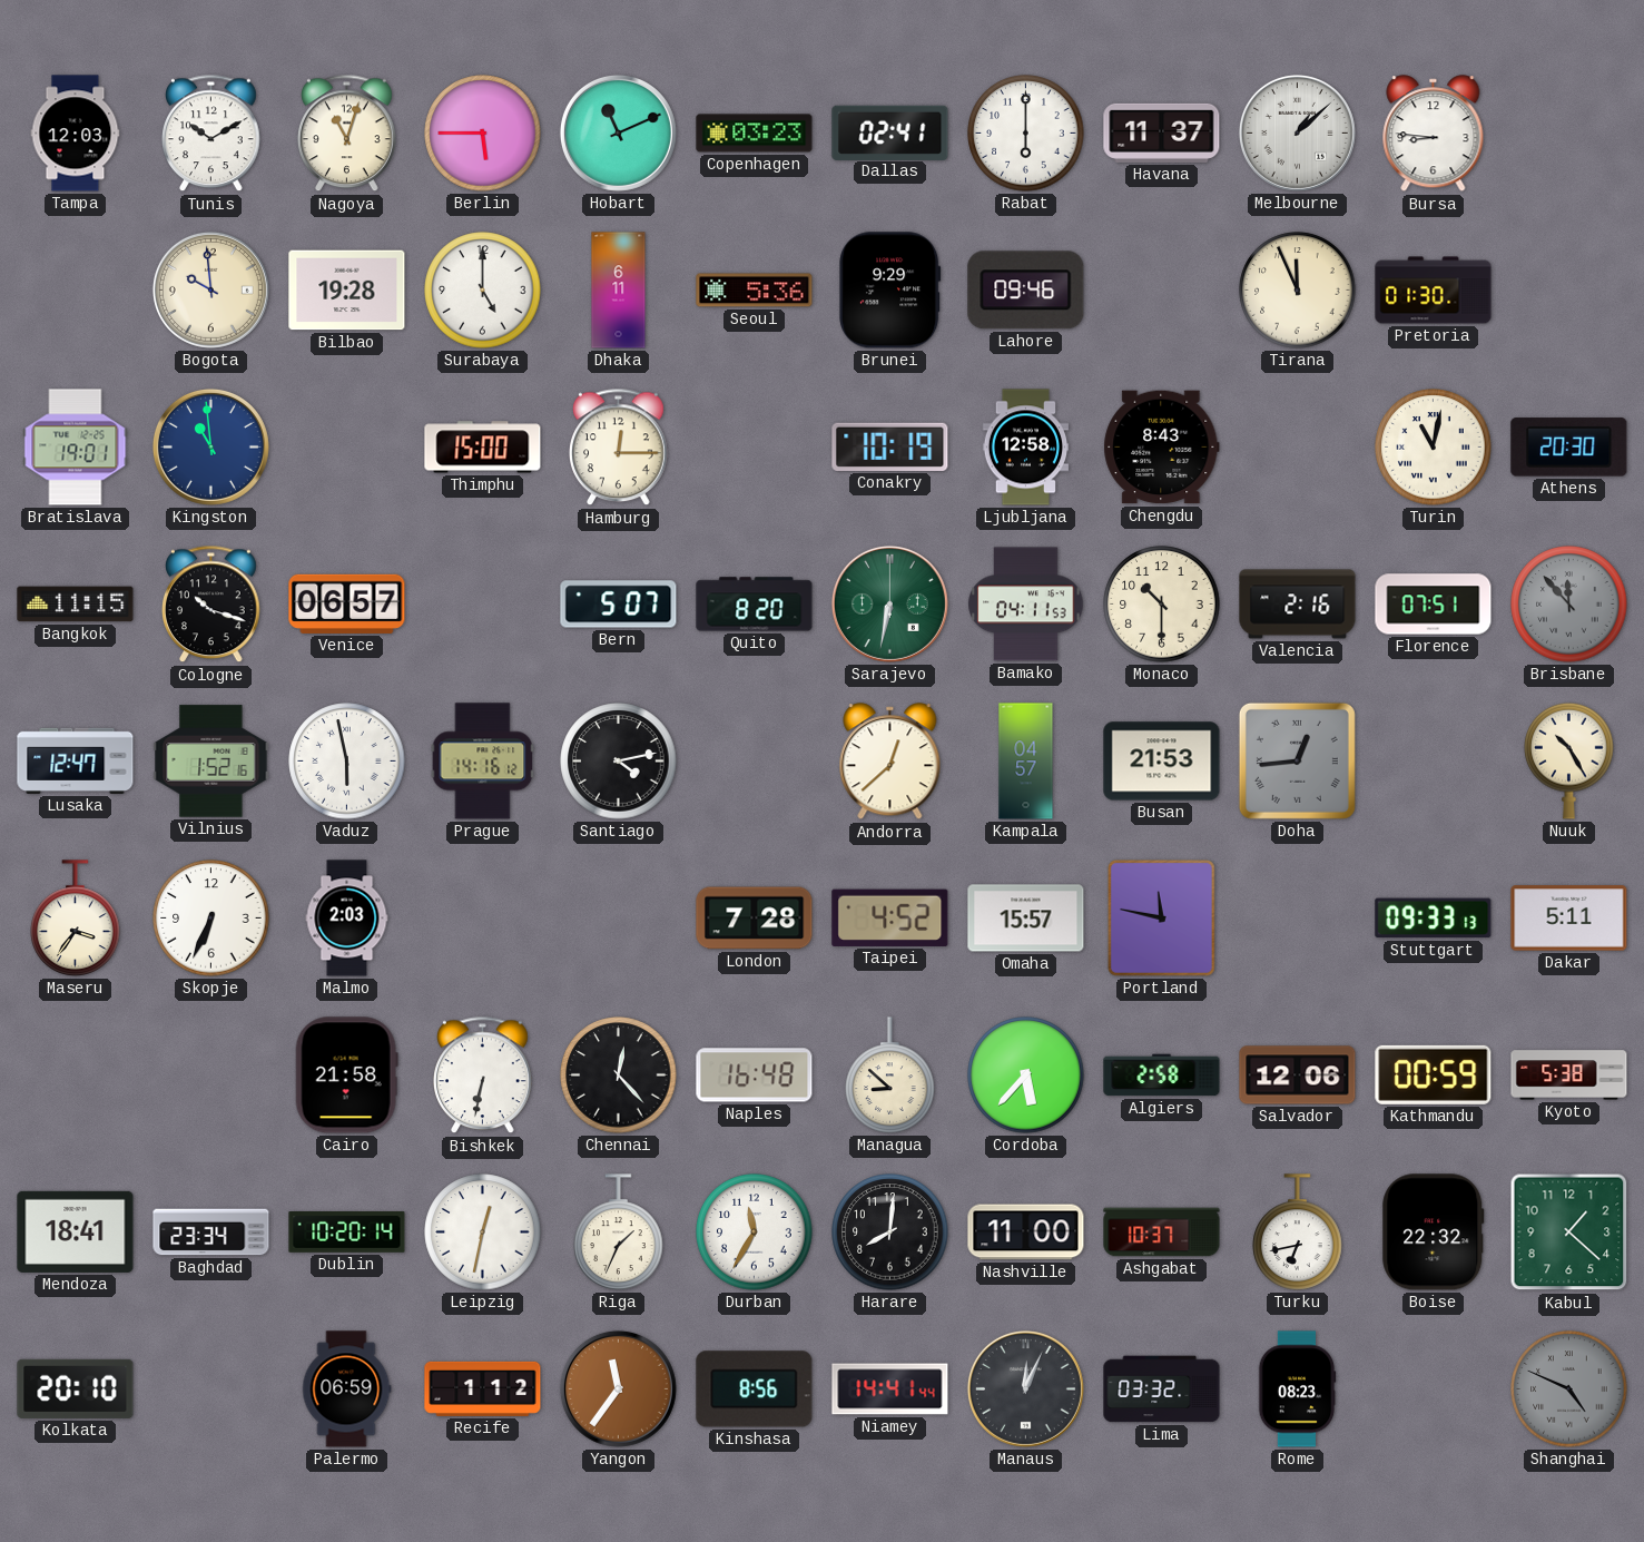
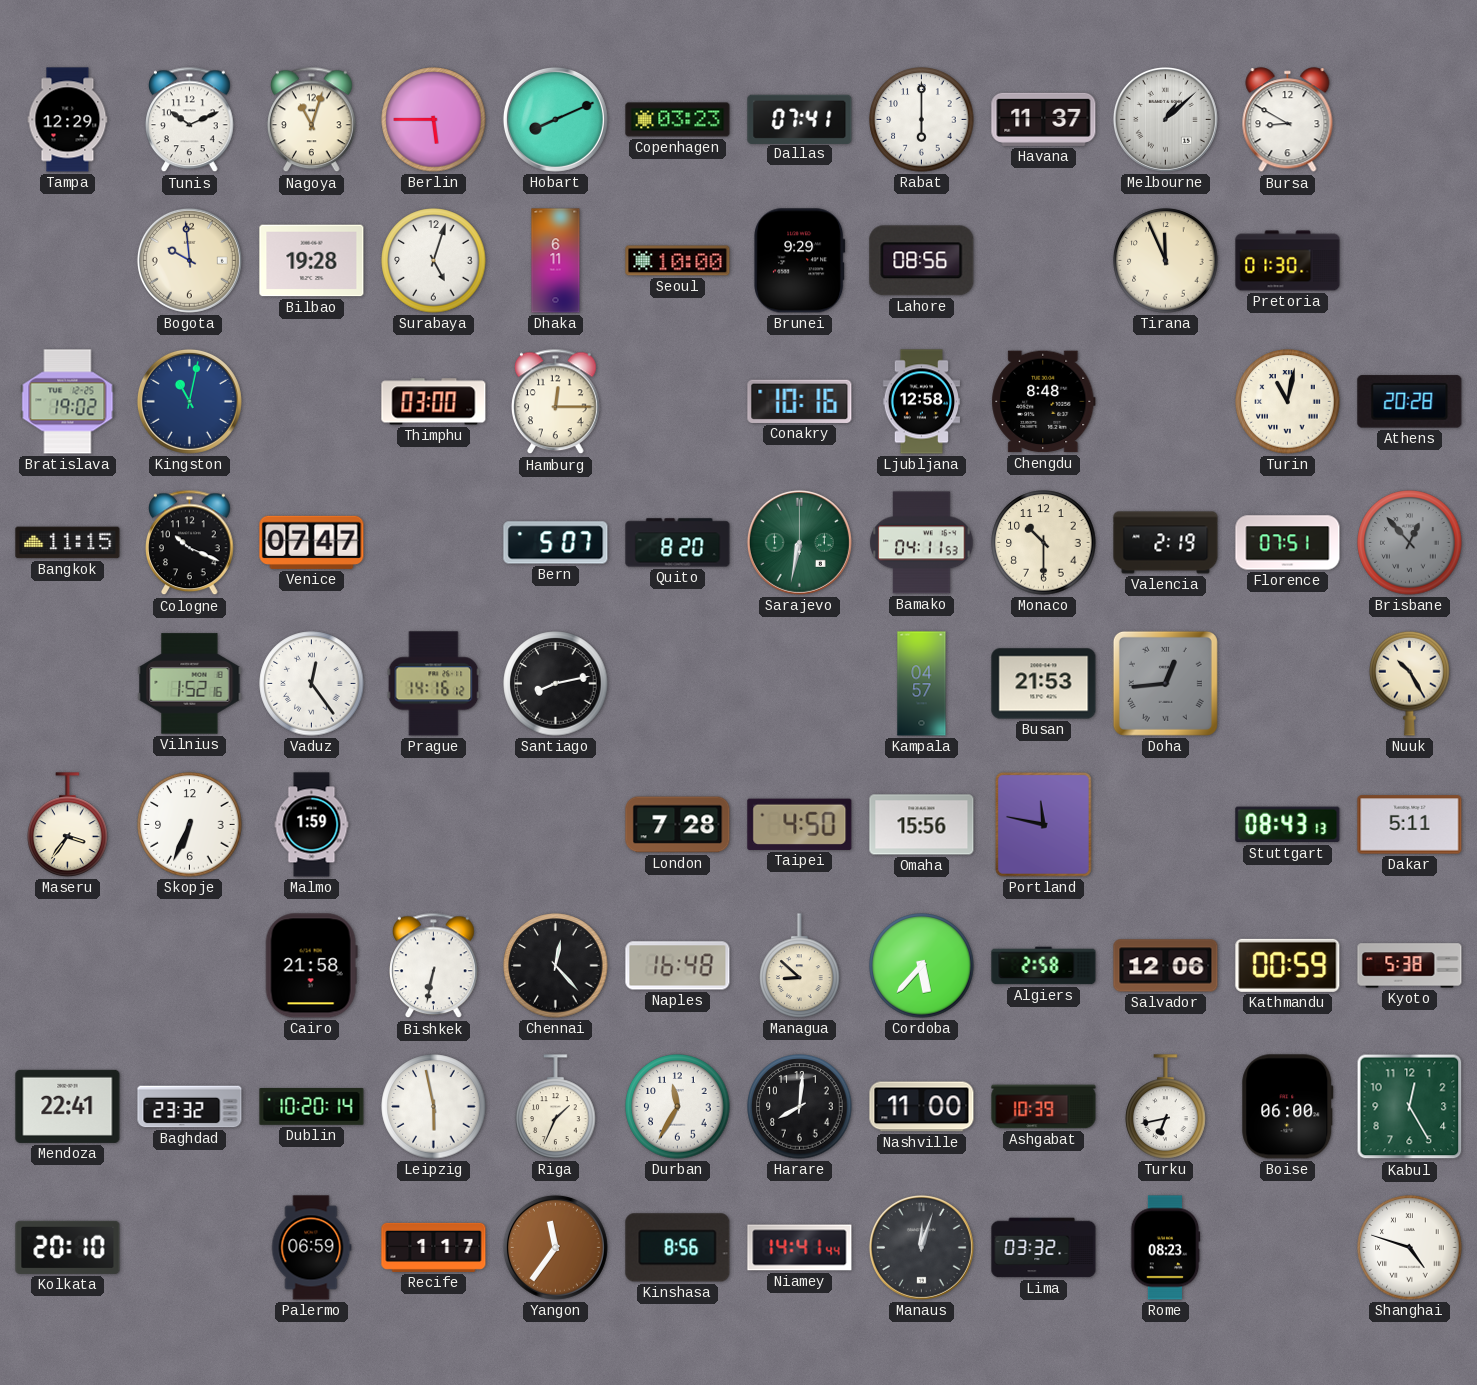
Tampa: 12:03 -> 12:29 (68, 120)
Tunis: 10:10 -> 10:11 (190, 120)
Hobart: 11:11 -> 8:11 (555, 119)
Dallas: 02:41 -> 07:41 (800, 119)
Bursa: 8:46 -> 8:50 (1288, 120)
Surabaya: 5:00 -> 5:03 (434, 261)
Seoul: 5:36 -> 10:00 (678, 261)
Lahore: 09:46 -> 08:56 (922, 261)
Bratislava: 19:01 -> 19:02 (68, 402)
Kingston: 10:59 -> 11:02 (189, 401)
Thimphu: 15:00 -> 03:00 (434, 402)
Conakry: 10:19 -> 10:16 (800, 401)
Chengdu: 8:43 -> 8:48 (1044, 402)
Athens: 20:30 -> 20:28 (1410, 402)
Cologne: 10:18 -> 10:19 (190, 543)
Venice: 06:57 -> 07:47 (312, 542)
Valencia: 2:16 -> 2:19 (1166, 543)
Brisbane: 11:53 -> 12:53 (1410, 543)
Lusaka: 12:47 -> none (76, 760)
Vaduz: 5:58 -> 12:24 (312, 684)
Santiago: 4:13 -> 8:13 (556, 684)
Andorra: 12:38 -> none (890, 762)
Malmo: 2:03 -> 1:59 (312, 825)
Taipei: 4:52 -> 4:50 (800, 824)
Omaha: 15:57 -> 15:56 (922, 825)
Stuttgart: 09:33 -> 08:43 (1288, 825)
Mendoza: 18:41 -> 22:41 (68, 1106)
Baghdad: 23:34 -> 23:32 (190, 1107)
Leipzig: 12:32 -> 5:58 (434, 1107)
Ashgabat: 10:37 -> 10:39 (1044, 1107)
Boise: 22:32 -> 06:00 (1288, 1107)
Kabul: 1:22 -> 12:25 (1410, 1107)
Recife: 1:12 -> 1:17 (434, 1247)
Manaus: 12:04 -> 12:03 (921, 1247)
Shanghai: 4:49 -> 4:48 (1410, 1248)
Shanghai dial: grey -> white (1410, 1248)
